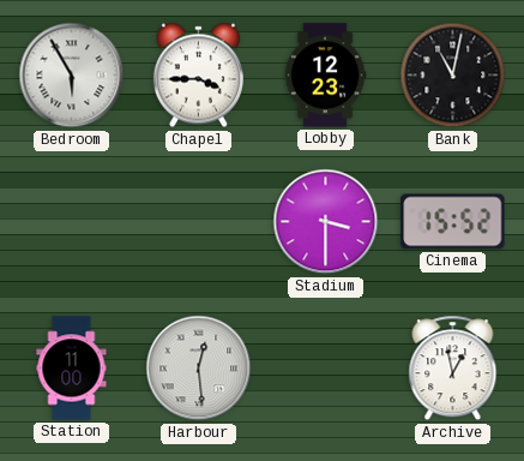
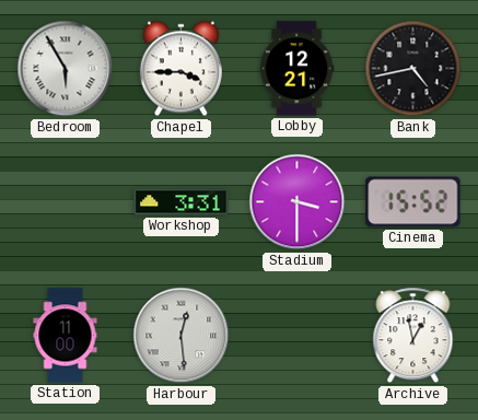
Lobby: 12:23 -> 12:21 (296, 69)
Bank: 11:02 -> 4:43 (413, 69)
Workshop: none -> 3:31 (182, 202)
